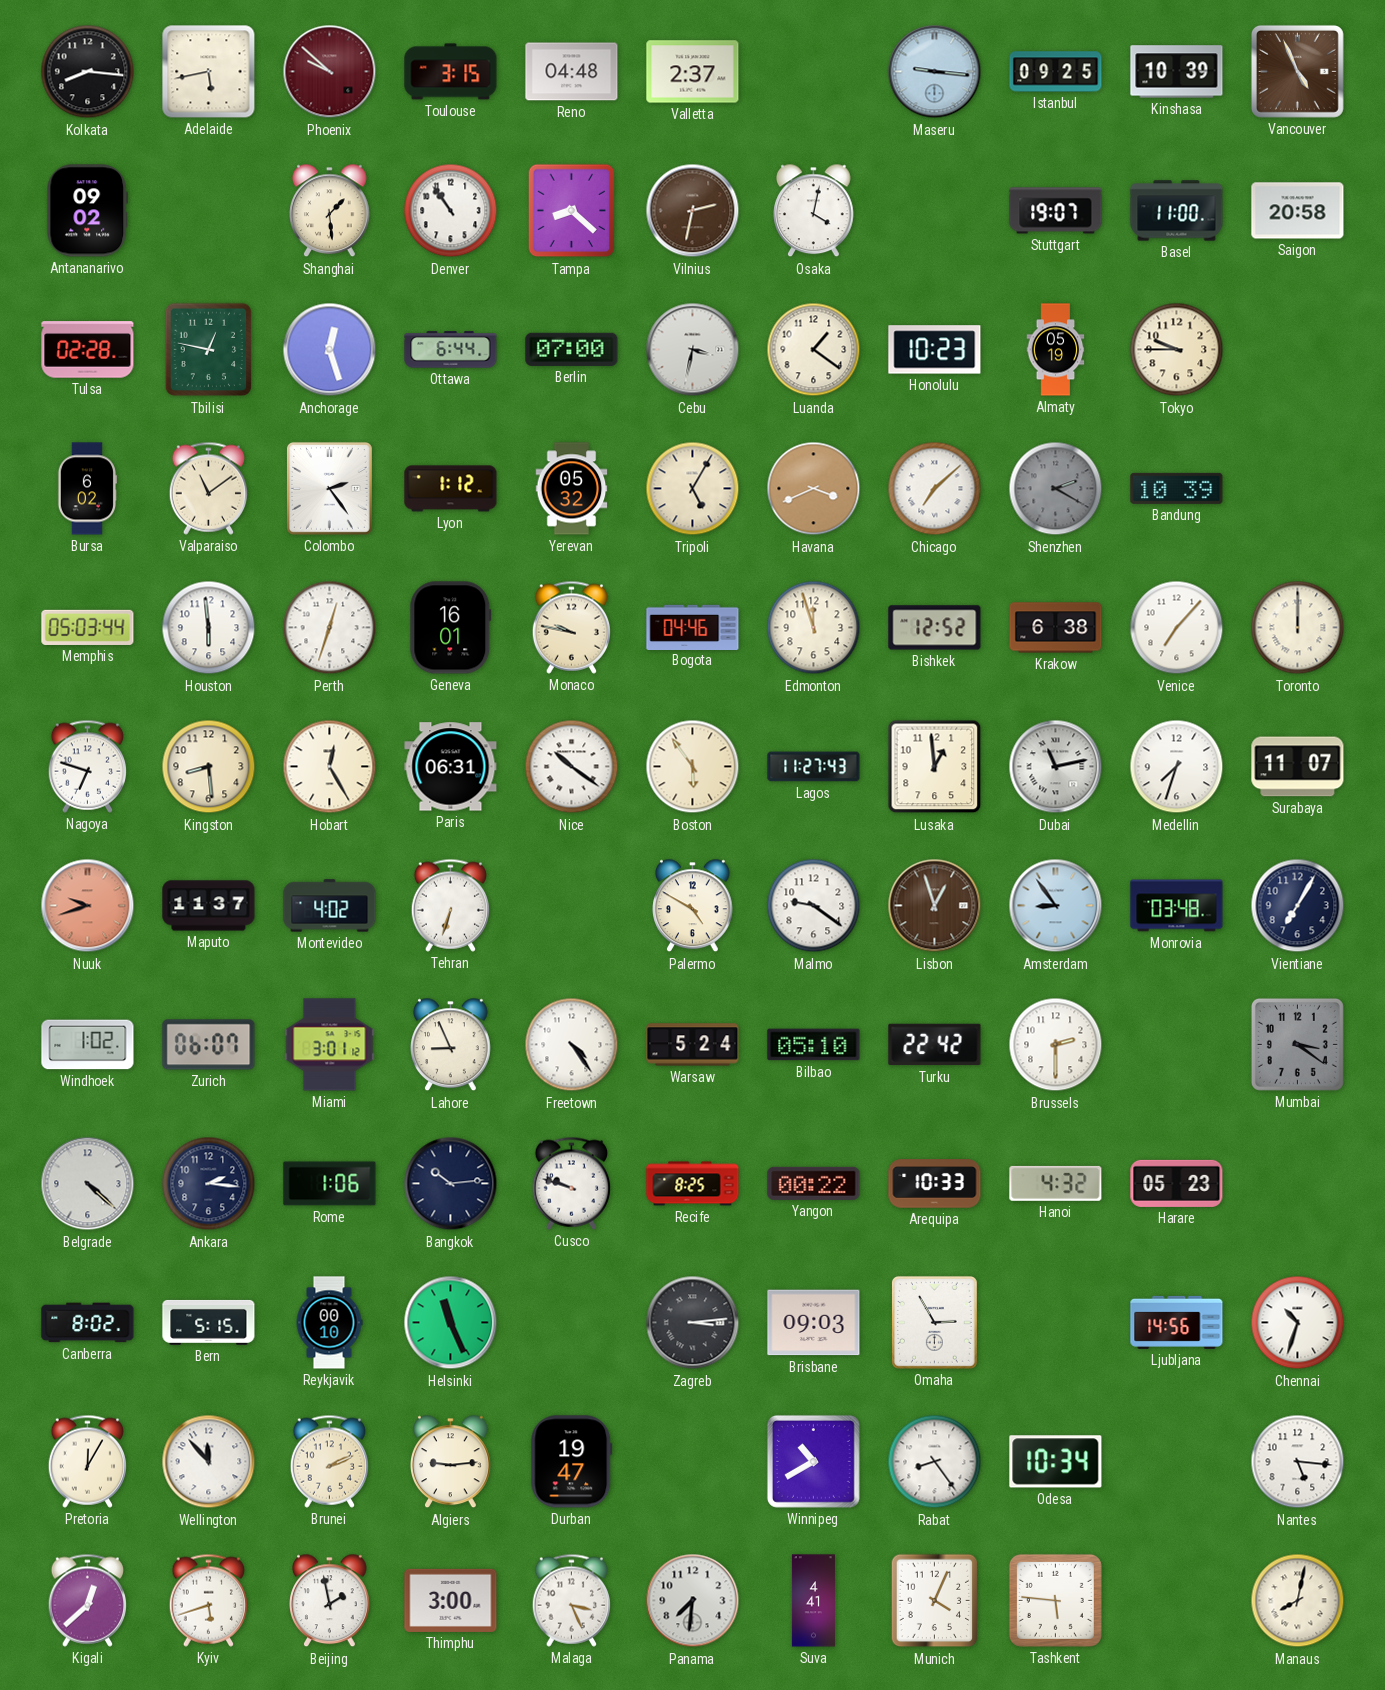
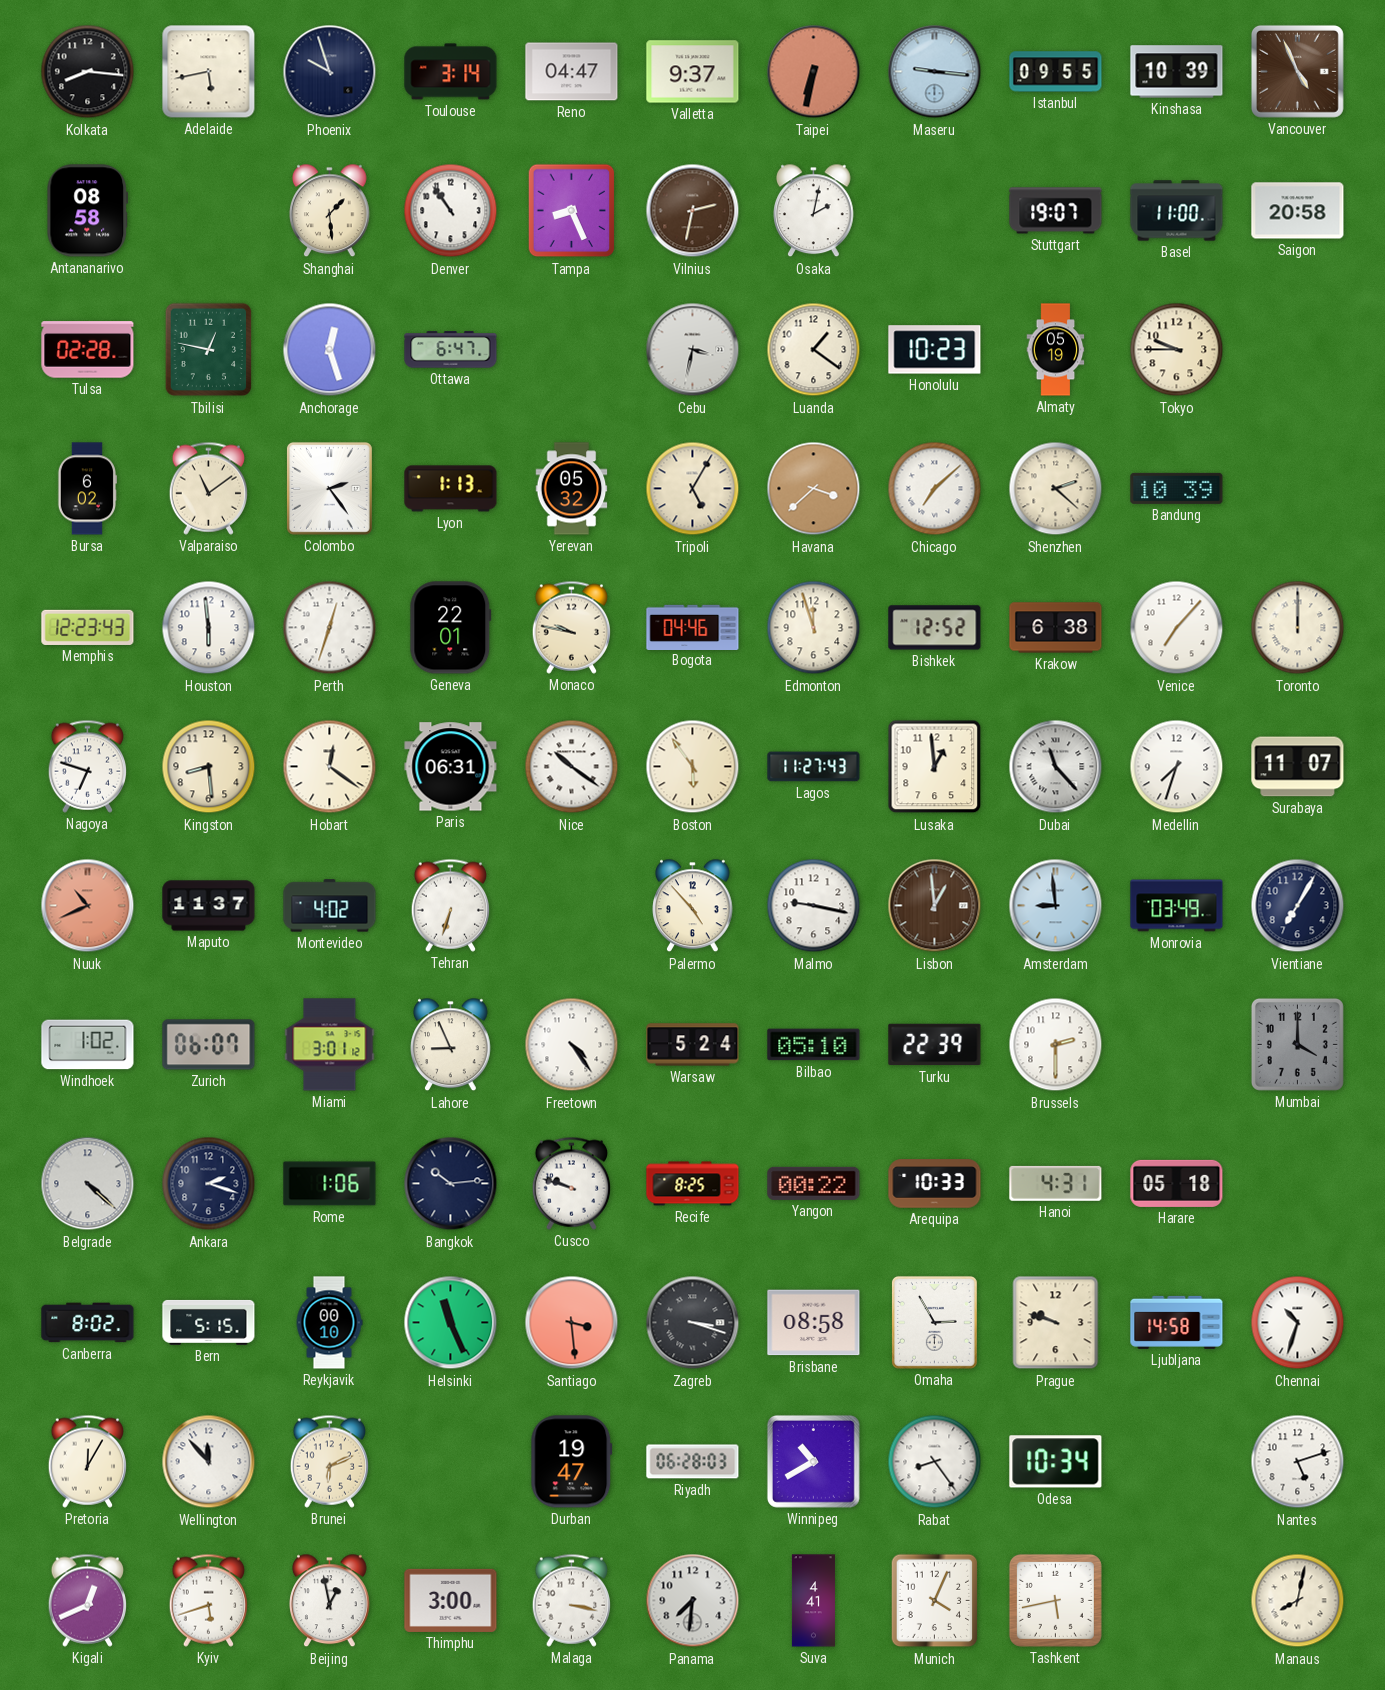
Phoenix: 9:52 -> 9:57 (330, 72)
Phoenix dial: burgundy -> navy (330, 72)
Toulouse: 3:15 -> 3:14 (451, 72)
Reno: 04:48 -> 04:47 (572, 72)
Valletta: 2:37 -> 9:37 (693, 72)
Taipei: none -> 6:32 (814, 72)
Istanbul: 09:25 -> 09:55 (1056, 72)
Antananarivo: 09:02 -> 08:58 (88, 211)
Tampa: 8:22 -> 8:26 (572, 211)
Osaka: 4:02 -> 2:02 (814, 211)
Ottawa: 6:44 -> 6:47 (451, 350)
Berlin: 07:00 -> none (572, 349)
Lyon: 1:12 -> 1:13 (451, 489)
Havana: 3:41 -> 3:38 (814, 489)
Shenzhen: 2:20 -> 2:22 (1056, 489)
Shenzhen dial: grey -> cream (1056, 489)
Memphis: 05:03 -> 12:23 (88, 627)
Geneva: 16:01 -> 22:01 (451, 628)
Hobart: 12:25 -> 12:21 (330, 767)
Dubai: 11:13 -> 11:23 (1056, 767)
Nuuk: 9:42 -> 10:41 (88, 906)
Palermo: 4:50 -> 4:53 (693, 906)
Malmo: 9:21 -> 9:17 (814, 906)
Lisbon: 12:57 -> 12:59 (935, 906)
Amsterdam: 8:54 -> 8:59 (1056, 906)
Monrovia: 03:48 -> 03:49 (1177, 906)
Turku: 22:42 -> 22:39 (935, 1045)
Mumbai: 3:21 -> 4:00 (1297, 1044)
Ankara: 2:16 -> 2:18 (209, 1184)
Hanoi: 4:32 -> 4:31 (1056, 1183)
Harare: 05:23 -> 05:18 (1177, 1183)
Santiago: none -> 3:29 (572, 1323)
Zagreb: 3:14 -> 3:18 (693, 1323)
Brisbane: 09:03 -> 08:58 (814, 1323)
Prague: none -> 9:48 (1056, 1323)
Ljubljana: 14:56 -> 14:58 (1177, 1322)
Brunei: 2:11 -> 6:11 (329, 1461)
Algiers: 9:14 -> none (451, 1462)
Riyadh: none -> 06:28 (693, 1462)
Nantes: 5:16 -> 5:12 (1298, 1462)
Kigali: 12:38 -> 12:41 (87, 1600)
Beijing: 1:58 -> 12:58 (330, 1601)
Malaga: 3:26 -> 3:17 (571, 1600)
Tashkent: 5:46 -> 5:43 (1055, 1600)
